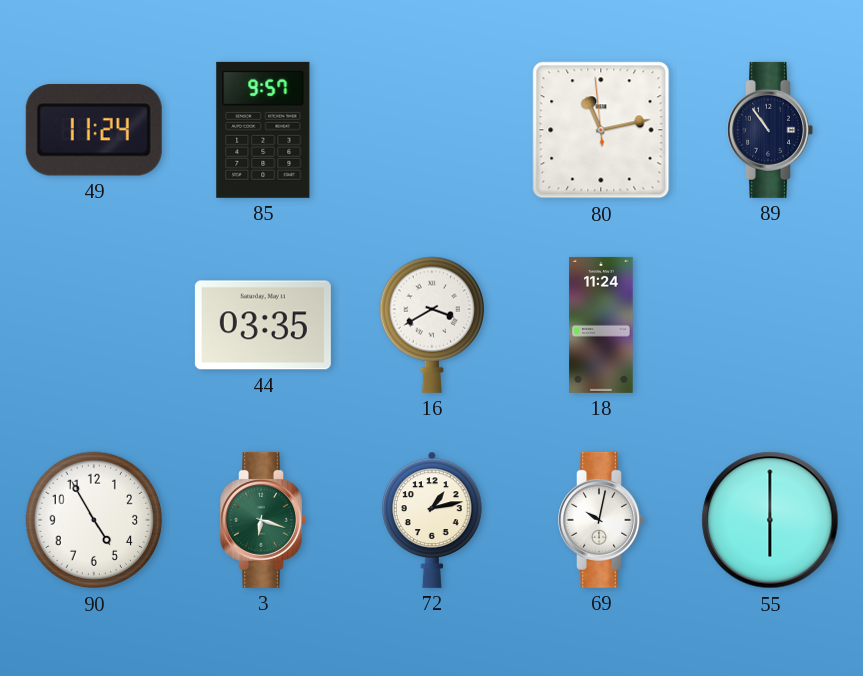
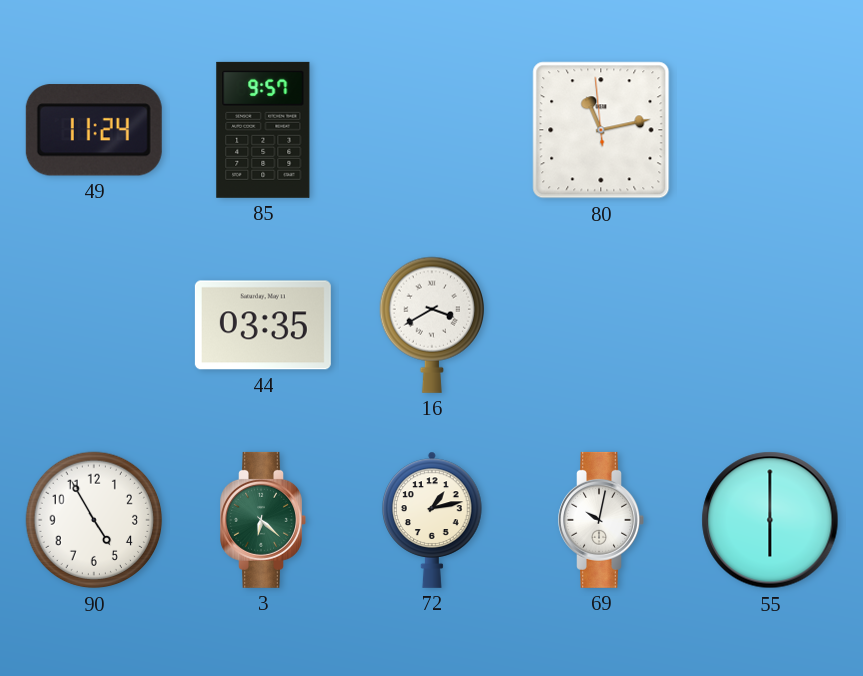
89: 10:54 -> none (770, 130)
18: 11:24 -> none (601, 325)
3: 6:18 -> 6:22 (263, 520)
